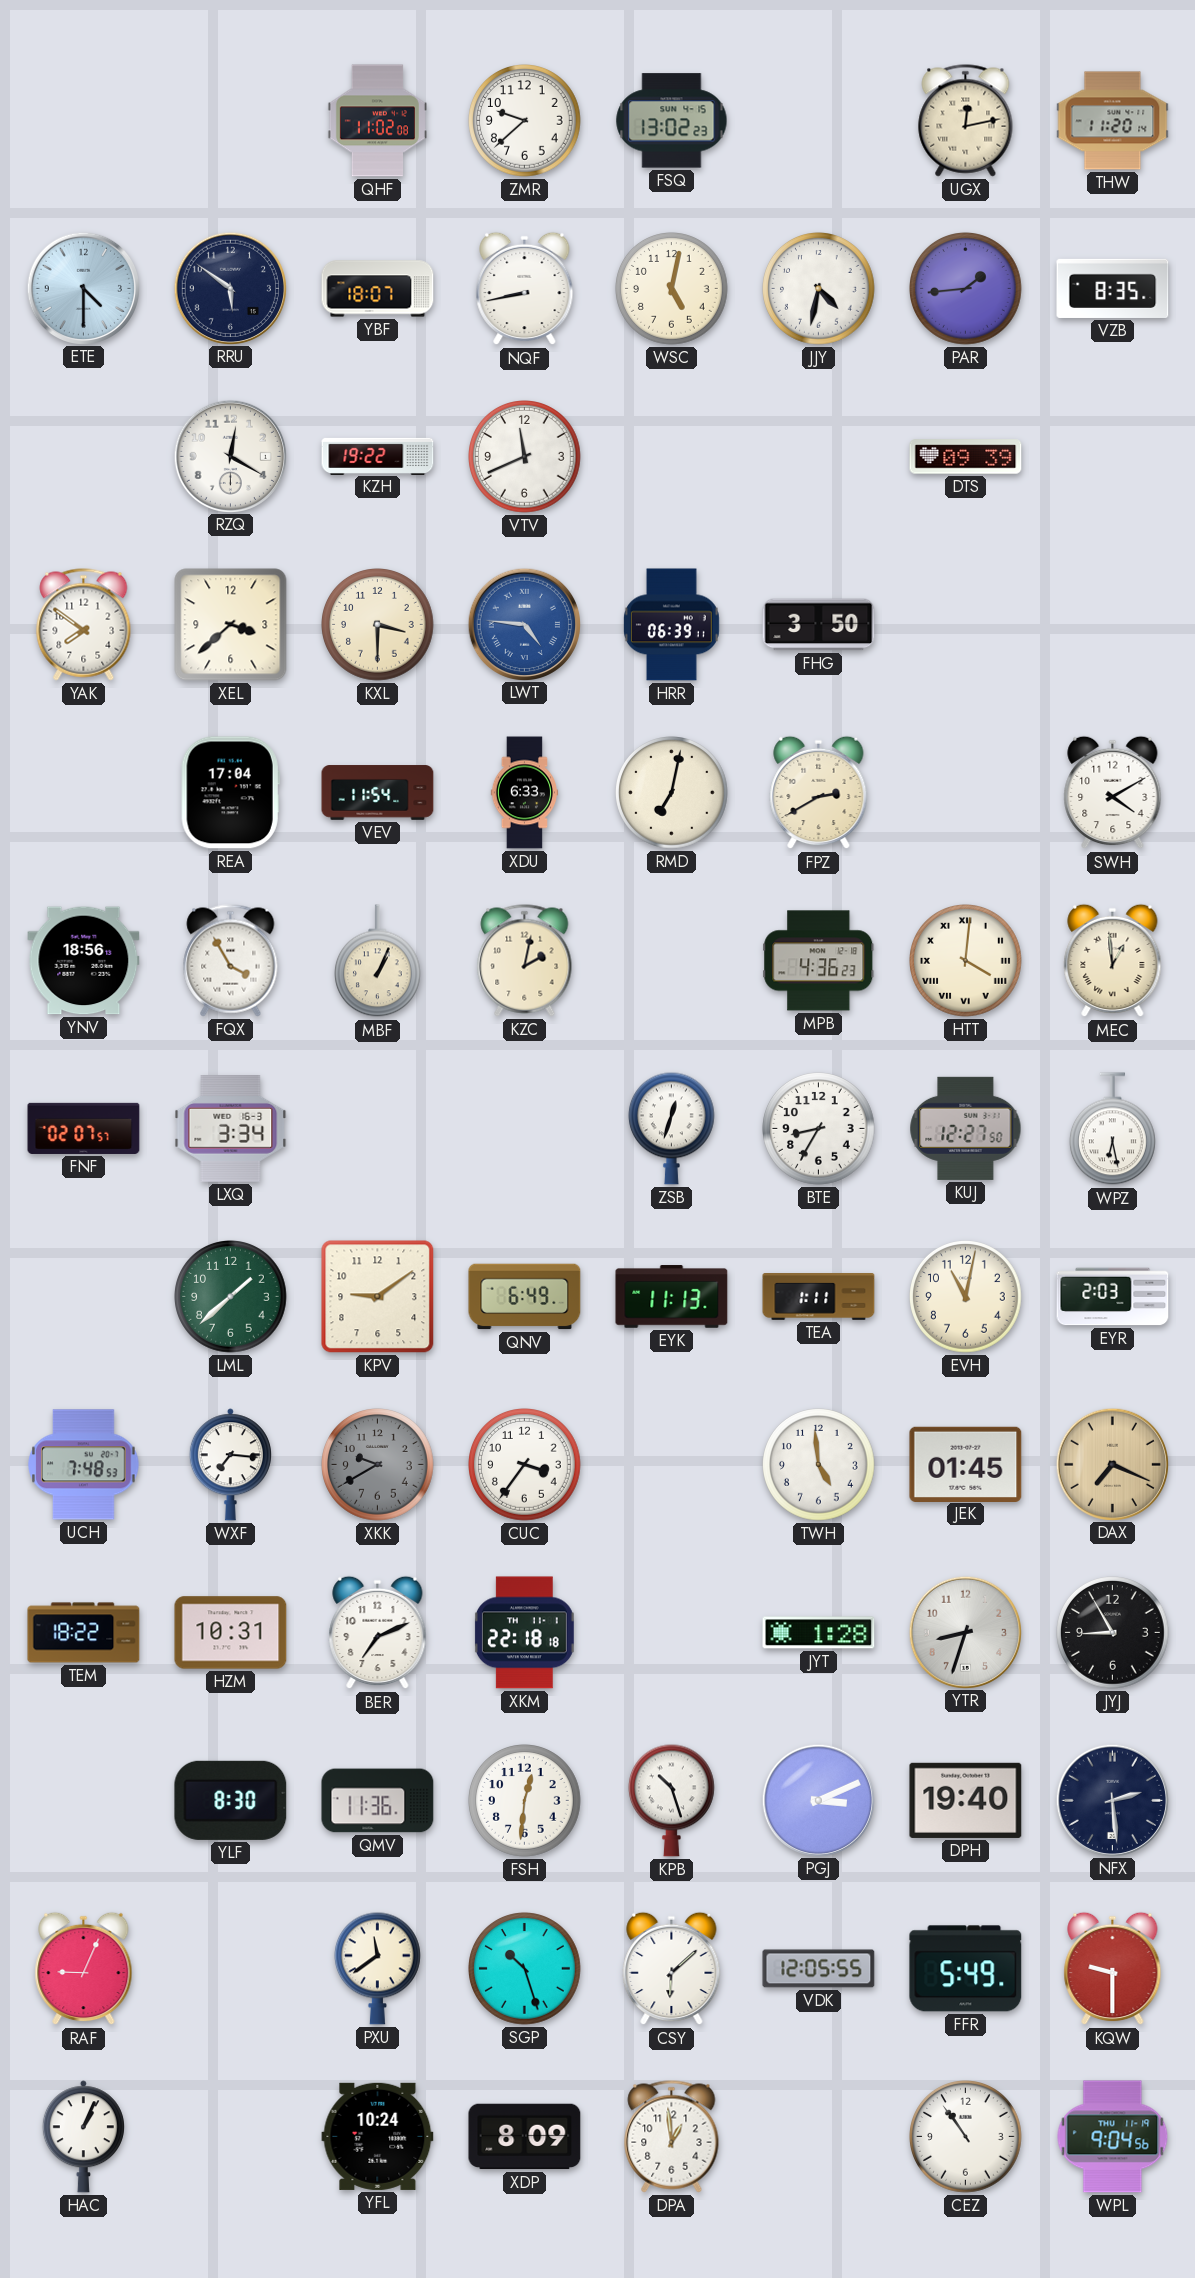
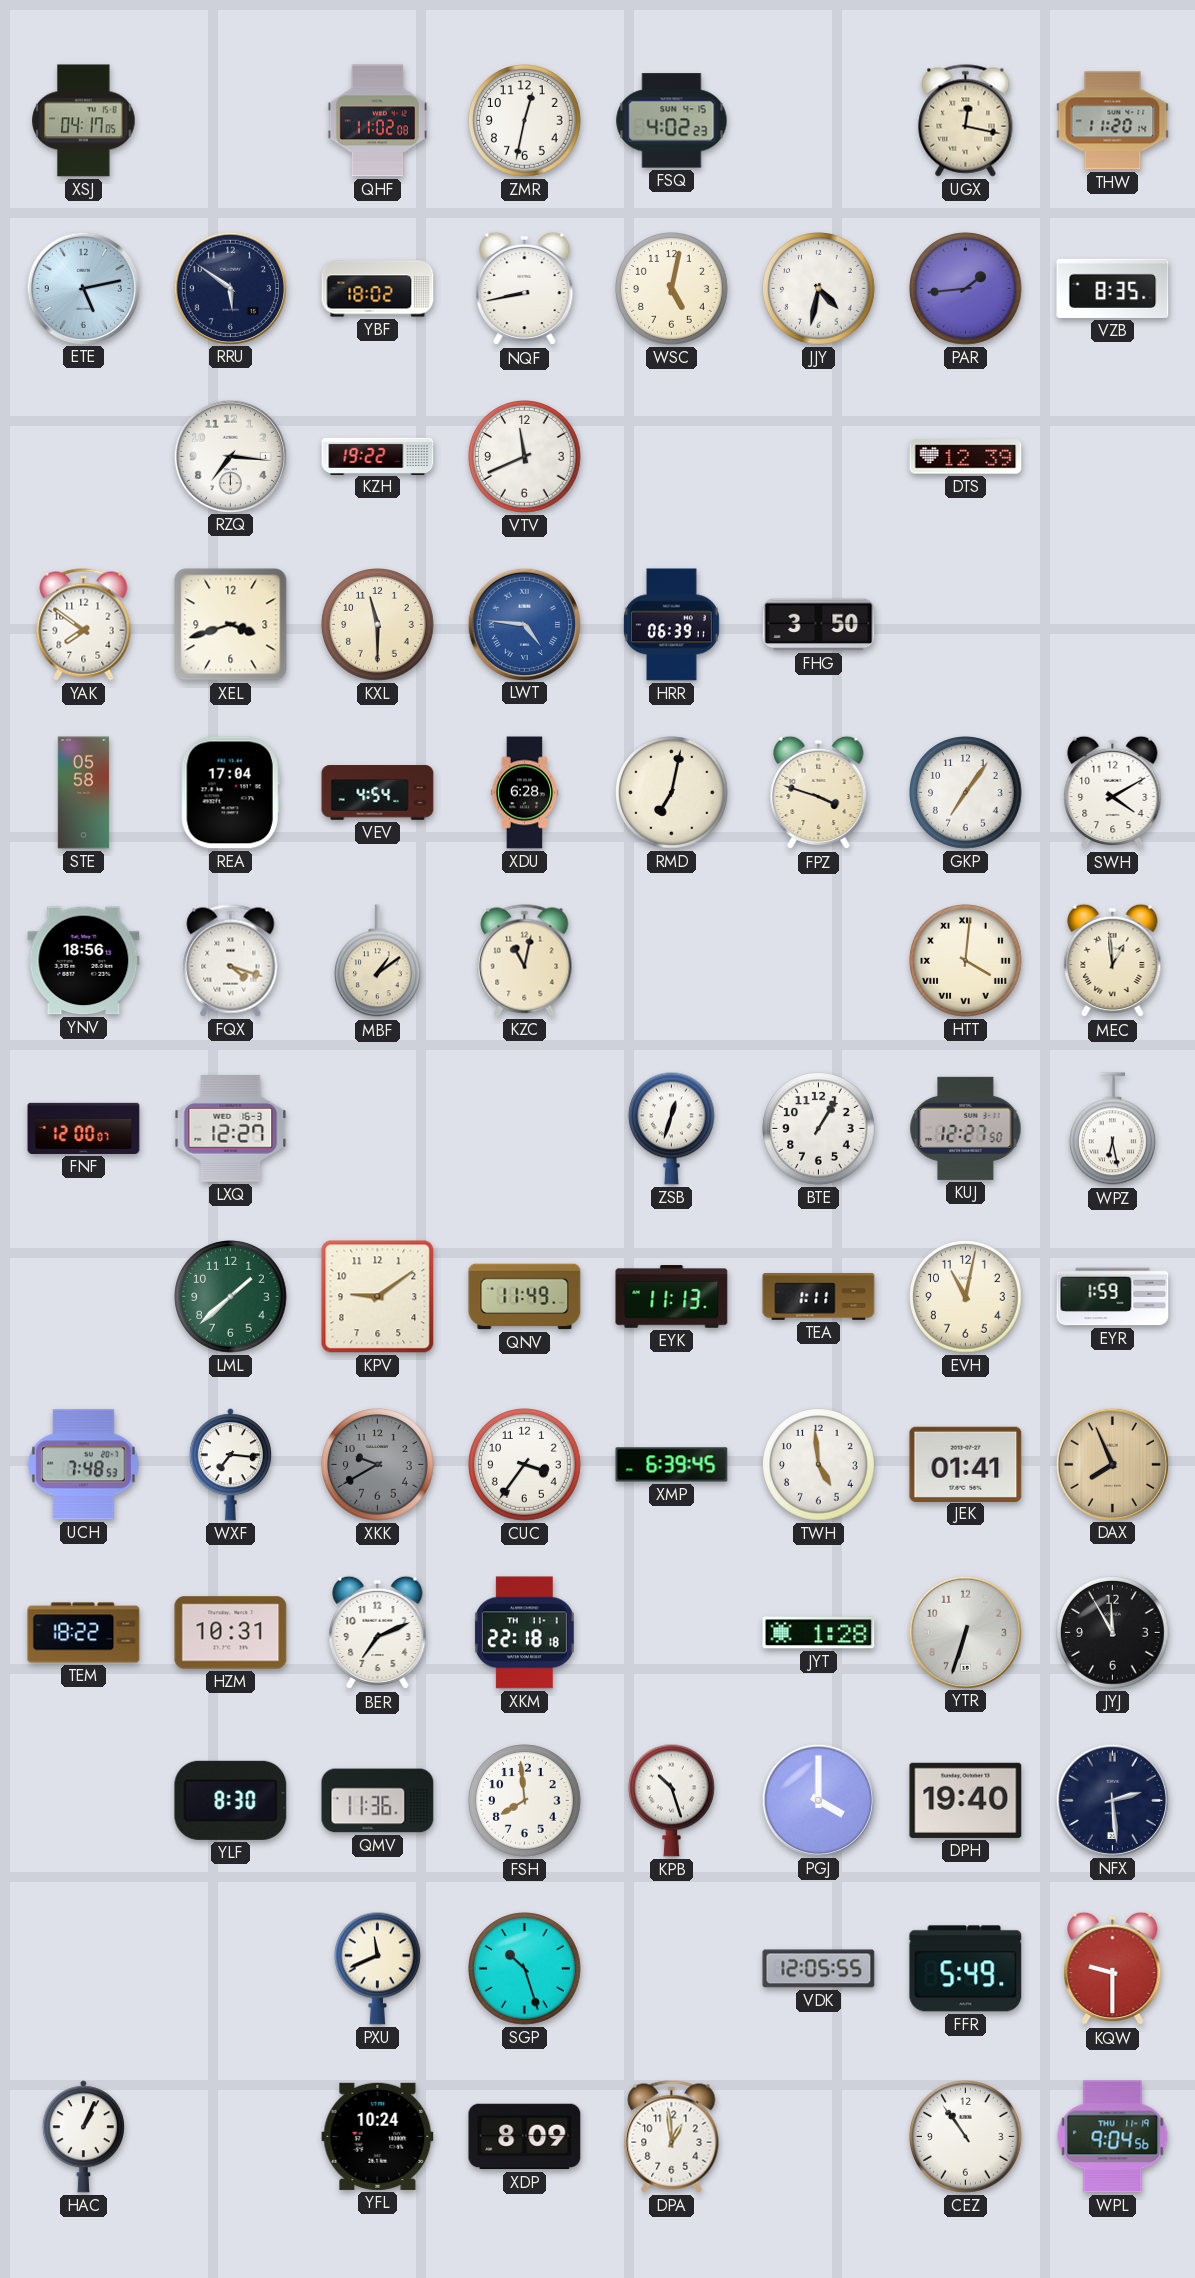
XSJ: none -> 04:17 (84, 121)
ZMR: 9:38 -> 12:32 (525, 121)
FSQ: 13:02 -> 4:02 (672, 121)
UGX: 12:13 -> 12:17 (966, 121)
ETE: 4:30 -> 5:13 (83, 288)
YBF: 18:07 -> 18:02 (378, 289)
RZQ: 12:20 -> 7:16 (230, 456)
DTS: 09:39 -> 12:39 (966, 457)
XEL: 3:38 -> 3:42 (231, 625)
KXL: 3:30 -> 11:30 (378, 625)
STE: none -> 05:58 (83, 793)
VEV: 11:54 -> 4:54 (378, 793)
XDU: 6:33 -> 6:28 (525, 793)
FPZ: 2:40 -> 3:48 (819, 793)
GKP: none -> 7:06 (966, 793)
FQX: 3:55 -> 4:18 (231, 961)
MBF: 1:04 -> 1:09 (377, 961)
KZC: 2:02 -> 11:02 (525, 961)
MPB: 4:36 -> none (819, 961)
FNF: 02:07 -> 12:00 (84, 1128)
LXQ: 3:34 -> 12:27 (231, 1129)
BTE: 8:35 -> 1:05 (819, 1129)
QNV: 6:49 -> 11:49 (525, 1297)
EYR: 2:03 -> 1:59 (1113, 1297)
XMP: none -> 6:39 (672, 1465)
JEK: 01:45 -> 01:41 (966, 1464)
DAX: 7:19 -> 7:56 (1112, 1464)
YTR: 8:33 -> 6:33 (965, 1632)
JYJ: 8:55 -> 11:55 (1113, 1633)
FSH: 12:31 -> 7:59 (525, 1801)
PGJ: 3:11 -> 4:00 (818, 1800)
RAF: 9:04 -> none (84, 1969)
PXU: 11:39 -> 11:41 (377, 1968)
CSY: 6:08 -> none (672, 1969)
